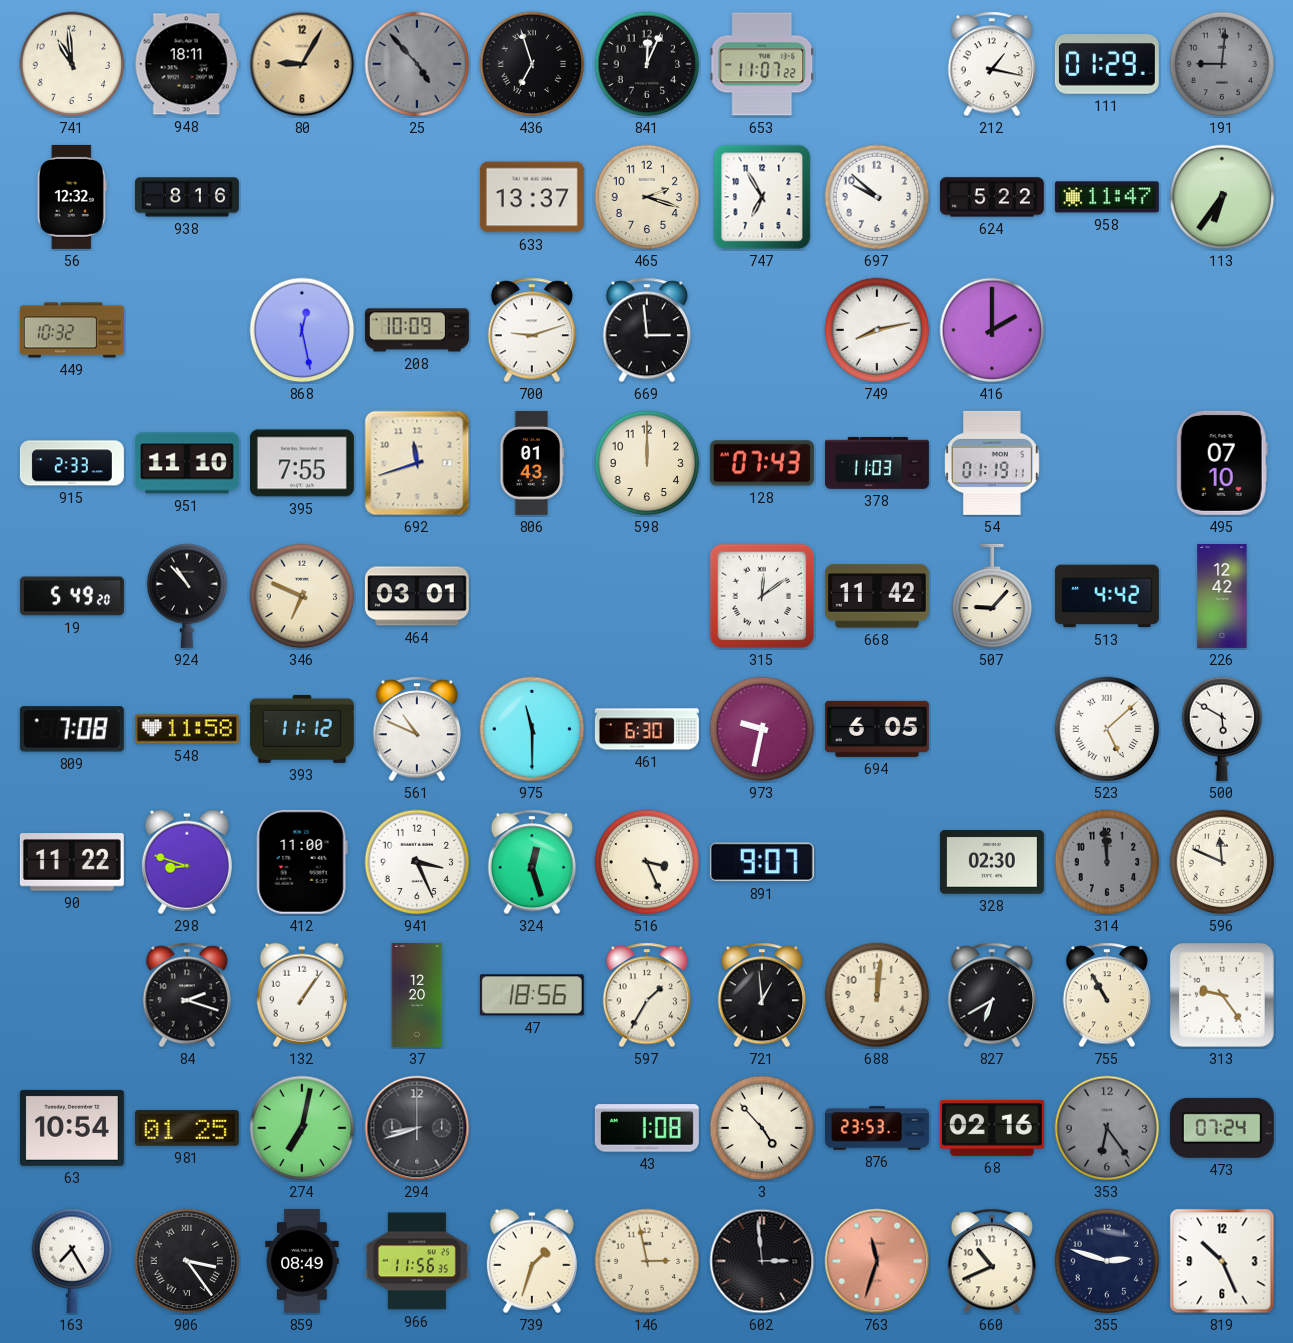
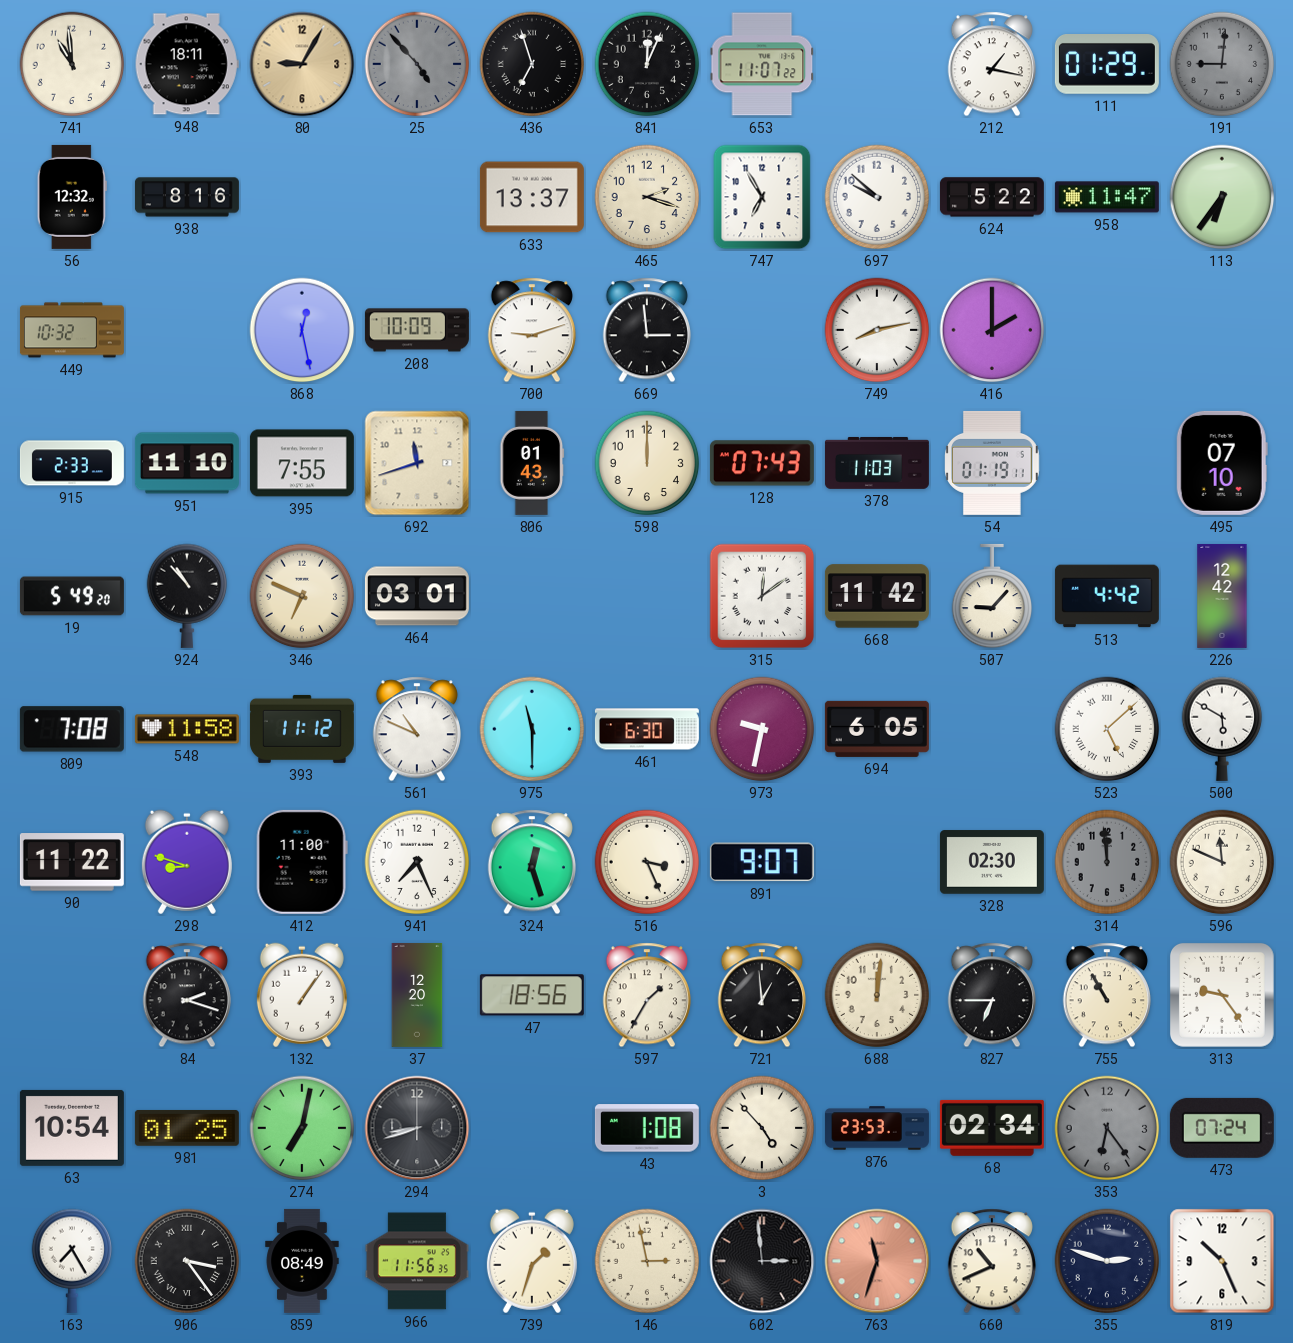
941: 3:26 -> 7:26 (417, 862)
827: 6:40 -> 6:45 (991, 995)
68: 02:16 -> 02:34 (992, 1128)
